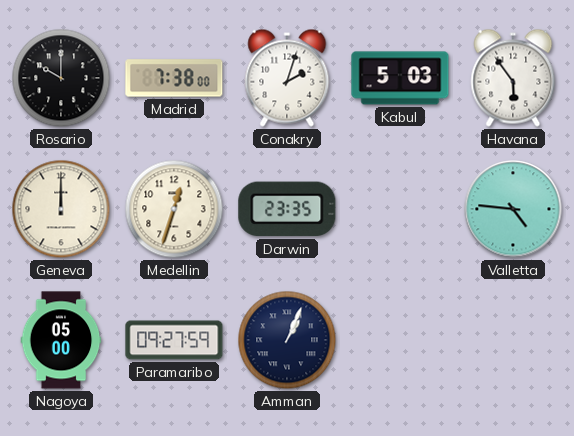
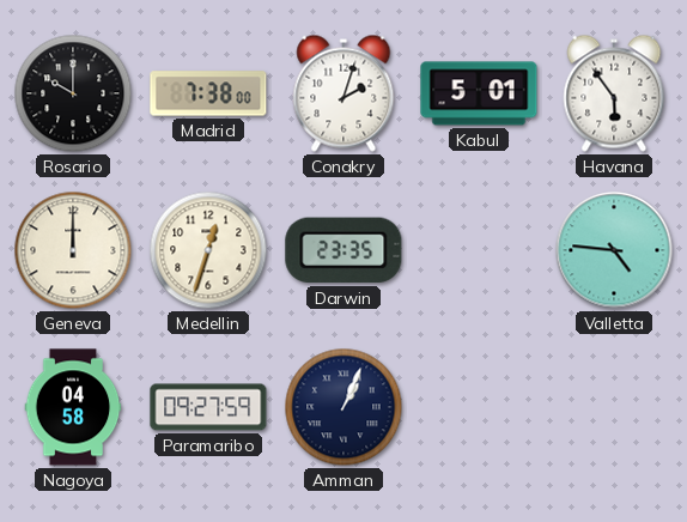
Kabul: 5:03 -> 5:01 (479, 93)
Nagoya: 05:00 -> 04:58 (73, 407)
